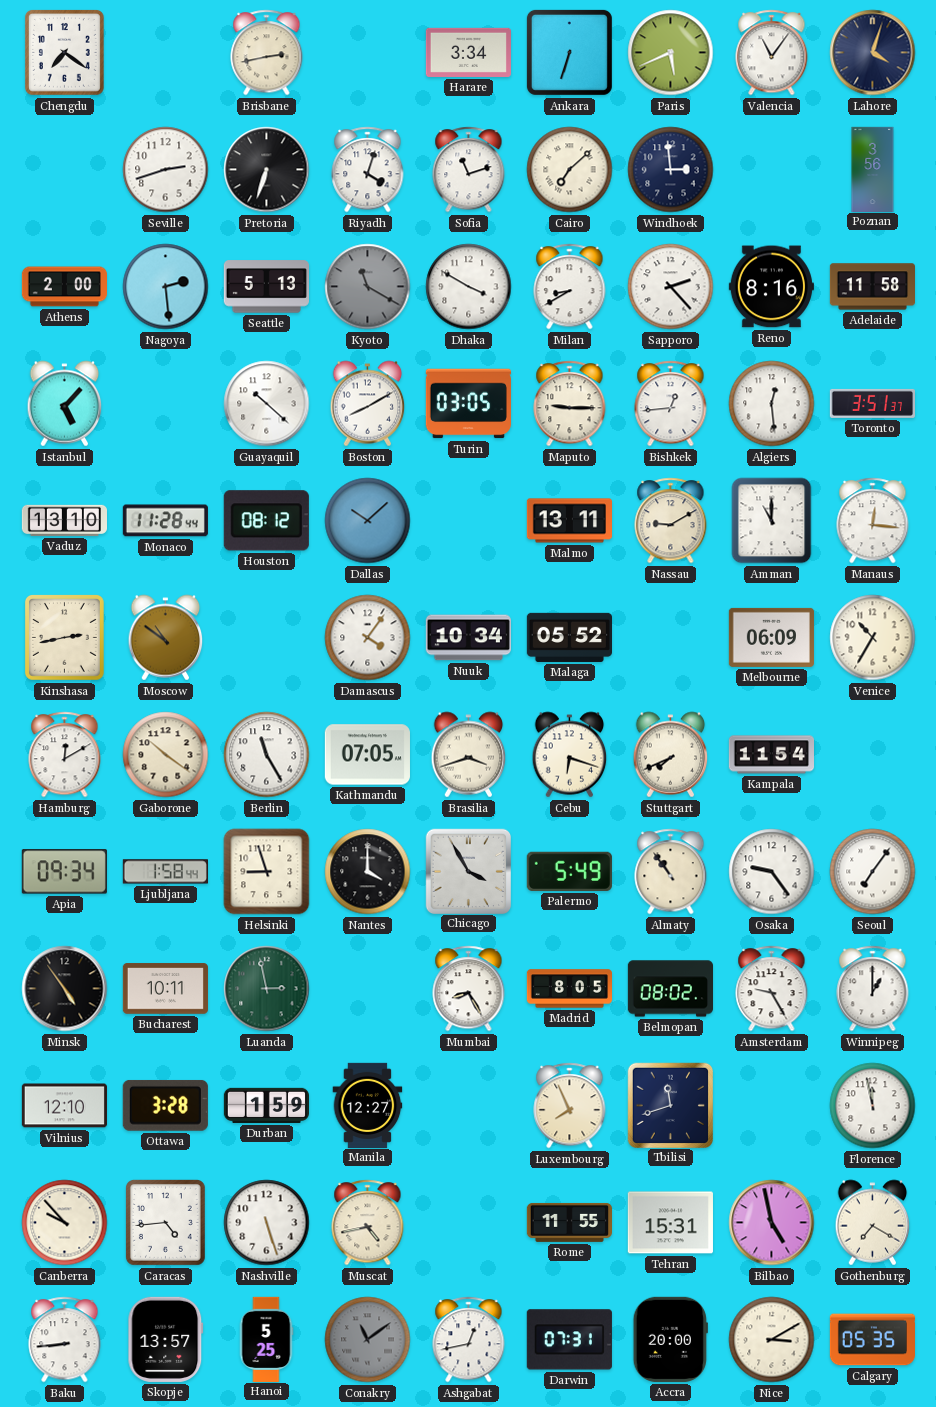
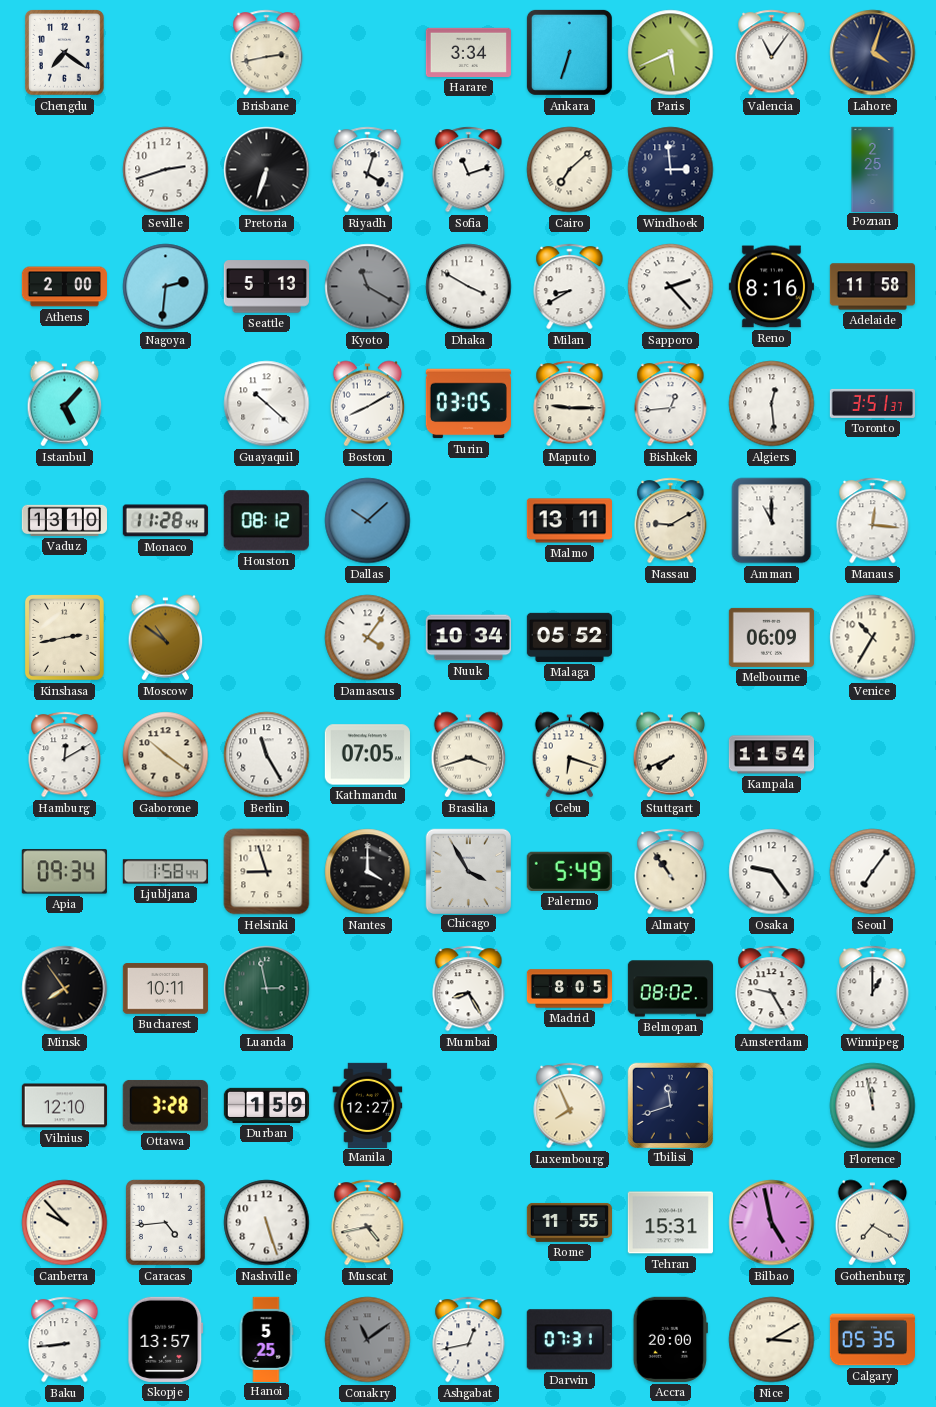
Poznan: 3:56 -> 2:25 (873, 169)
Nagoya: 2:29 -> 2:31 (166, 287)
Minsk: 4:54 -> 7:54 (65, 989)
